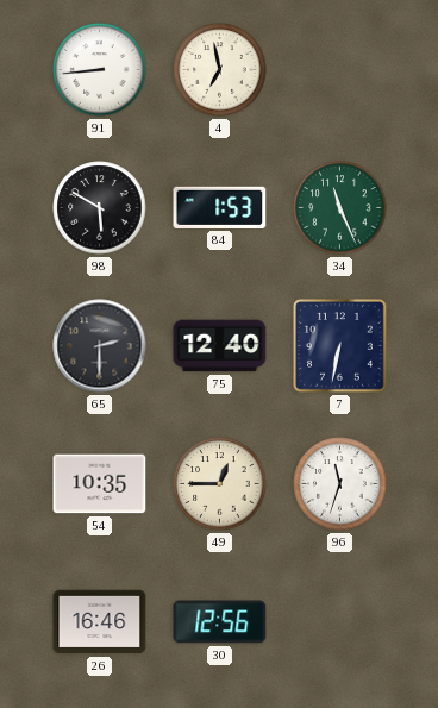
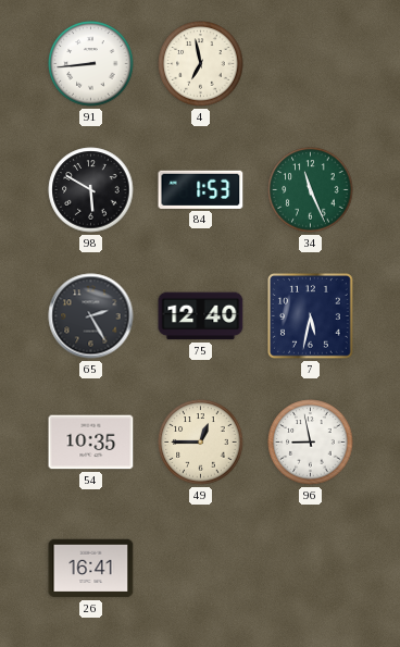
65: 2:30 -> 2:25 (91, 316)
7: 6:32 -> 5:32 (311, 316)
96: 11:33 -> 8:58 (311, 443)
26: 16:46 -> 16:41 (91, 569)
30: 12:56 -> none (220, 622)
